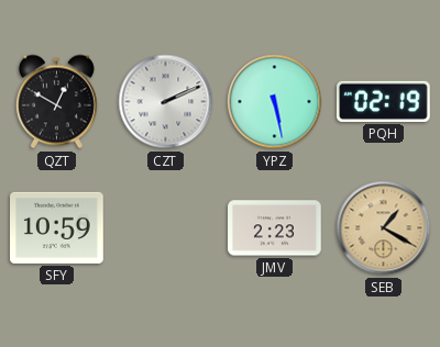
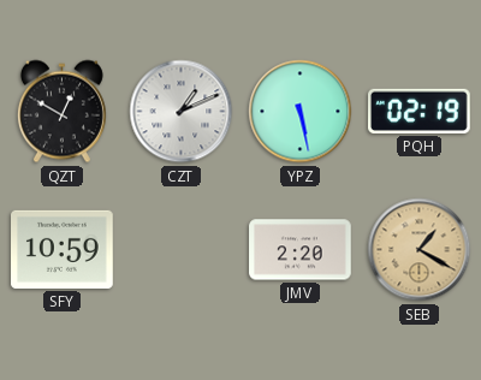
CZT: 2:11 -> 1:11 (182, 112)
JMV: 2:23 -> 2:20 (301, 250)
